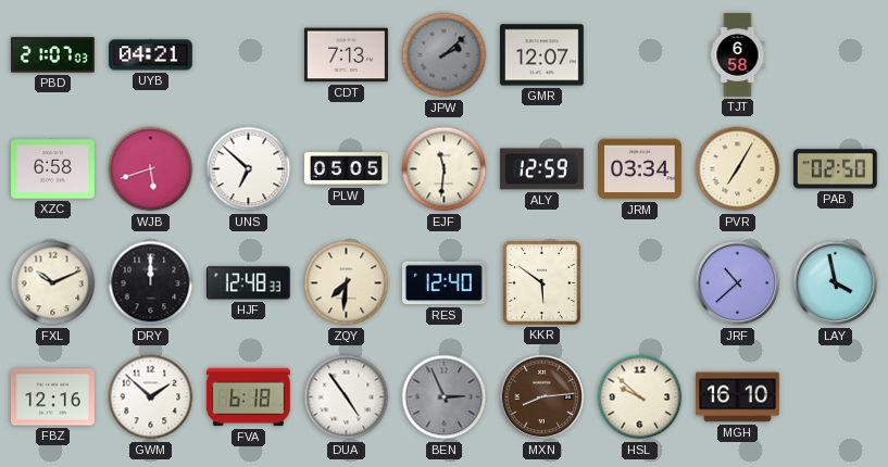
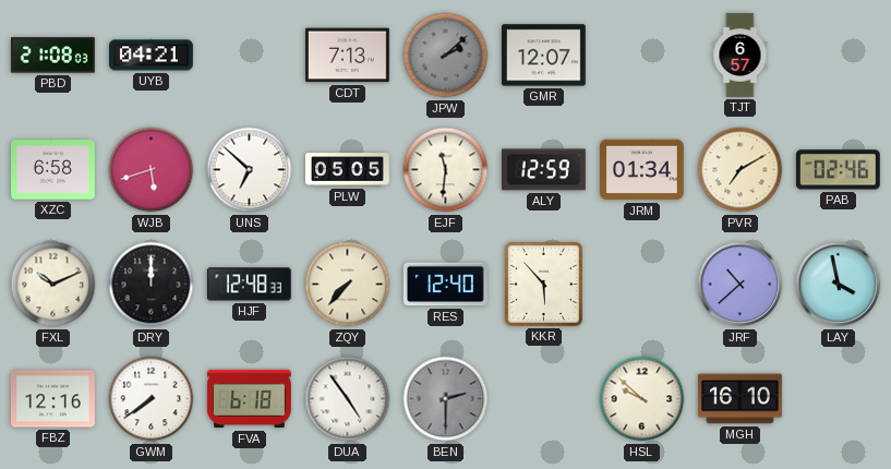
PBD: 21:07 -> 21:08 (53, 56)
TJT: 6:58 -> 6:57 (741, 56)
JRM: 03:34 -> 01:34 (642, 170)
PVR: 7:05 -> 7:10 (741, 170)
PAB: 02:50 -> 02:46 (838, 170)
ZQY: 7:31 -> 7:37 (348, 285)
KKR: 5:51 -> 5:53 (543, 284)
GWM: 1:52 -> 7:39 (152, 399)
BEN: 2:56 -> 2:30 (446, 399)
MXN: 8:14 -> none (542, 397)
